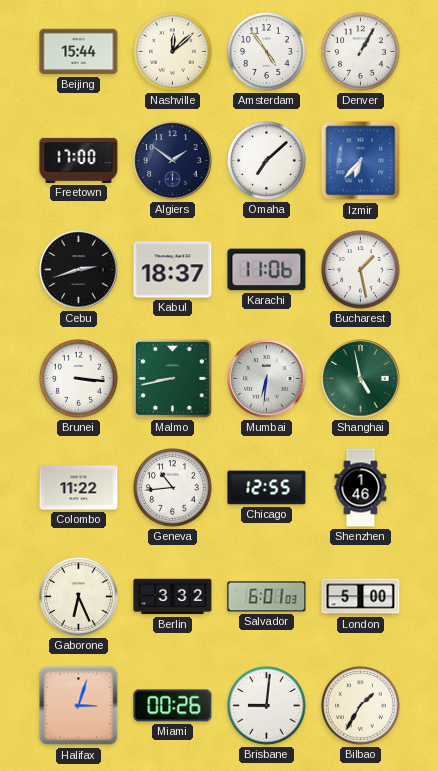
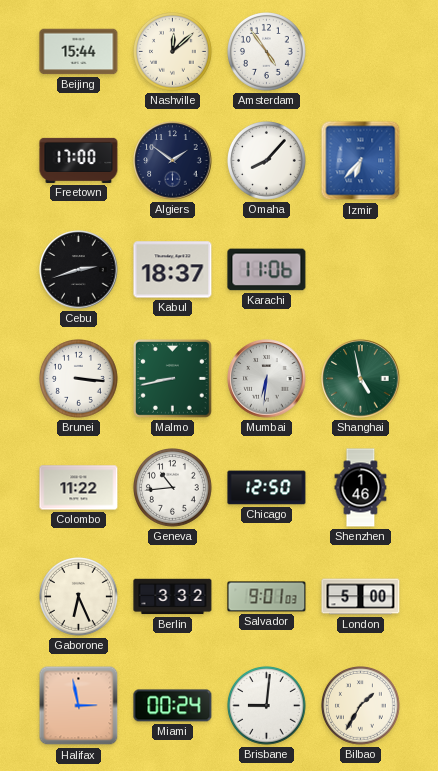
Denver: 1:05 -> none (361, 52)
Omaha: 7:08 -> 8:07 (267, 161)
Bucharest: 1:28 -> none (361, 270)
Chicago: 12:55 -> 12:50 (267, 488)
Salvador: 6:01 -> 9:01 (267, 597)
Halifax: 3:03 -> 2:58 (79, 706)
Miami: 00:26 -> 00:24 (173, 706)
